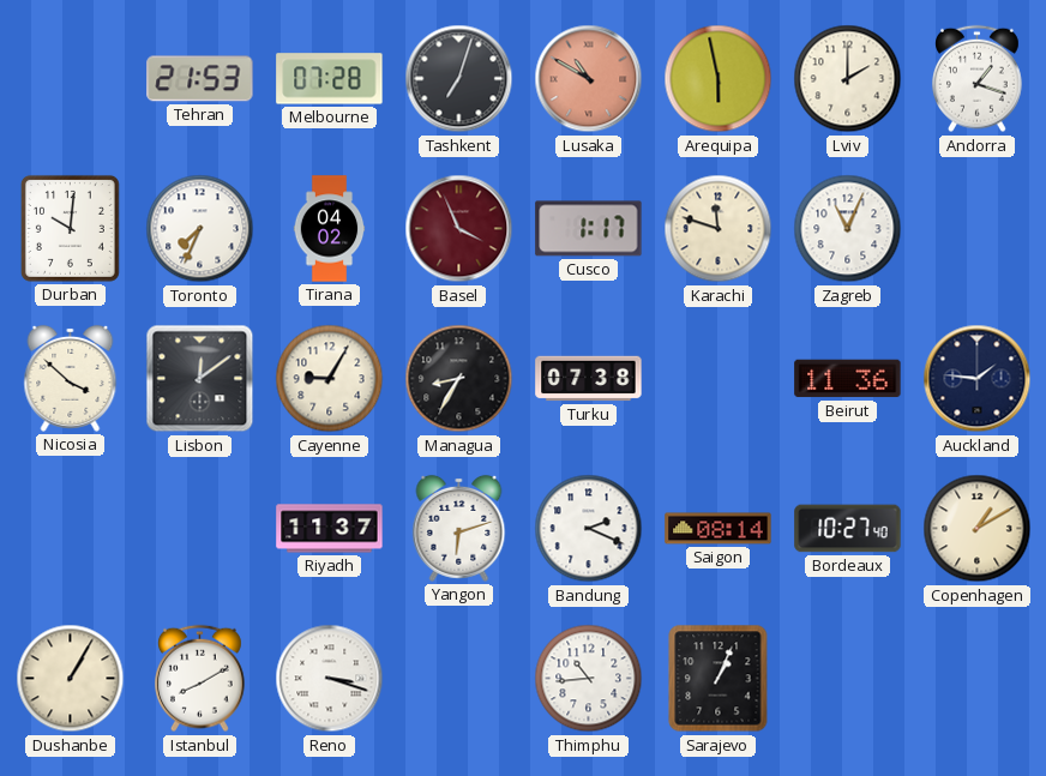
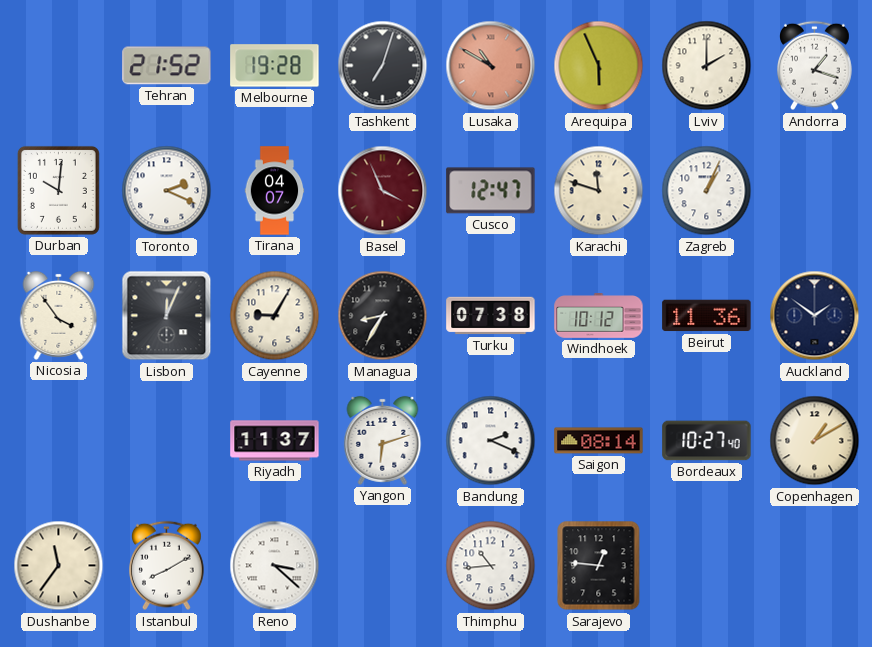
Tehran: 21:53 -> 21:52 (167, 66)
Melbourne: 07:28 -> 19:28 (275, 66)
Arequipa: 5:58 -> 5:56 (599, 66)
Toronto: 7:34 -> 2:19 (167, 191)
Tirana: 04:02 -> 04:07 (275, 191)
Cusco: 1:17 -> 12:47 (491, 191)
Zagreb: 11:04 -> 1:04 (707, 191)
Nicosia: 3:52 -> 3:54 (59, 315)
Lisbon: 12:09 -> 12:04 (167, 316)
Windhoek: none -> 10:12 (599, 316)
Auckland: 1:46 -> 1:51 (815, 316)
Dushanbe: 1:05 -> 11:36 (59, 566)
Reno: 3:18 -> 3:22 (275, 566)
Sarajevo: 1:04 -> 12:46 (599, 566)
